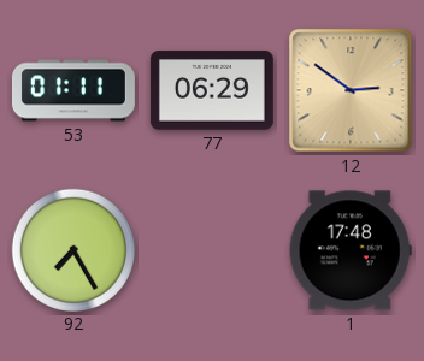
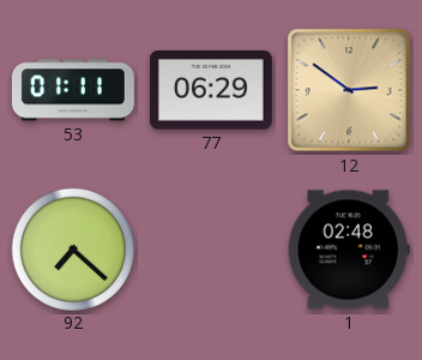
92: 7:25 -> 7:22 (72, 248)
1: 17:48 -> 02:48 (349, 250)
